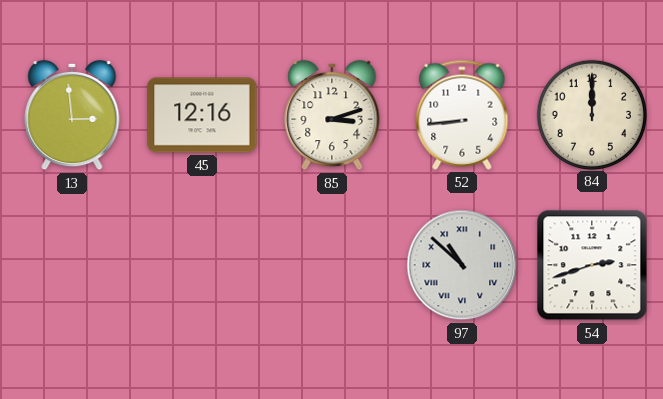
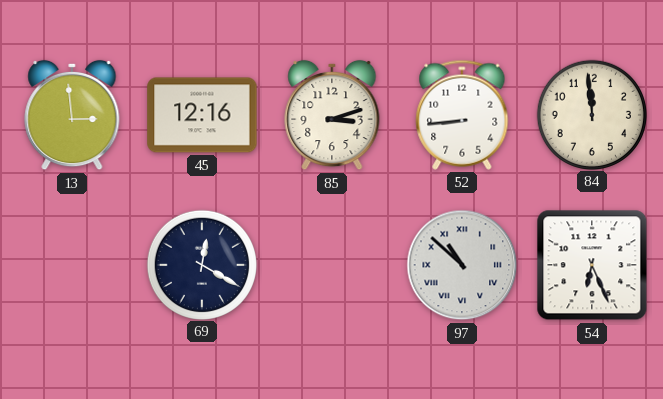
84: 12:00 -> 11:59 (591, 114)
69: none -> 12:20 (201, 264)
54: 2:42 -> 6:26 (592, 265)
